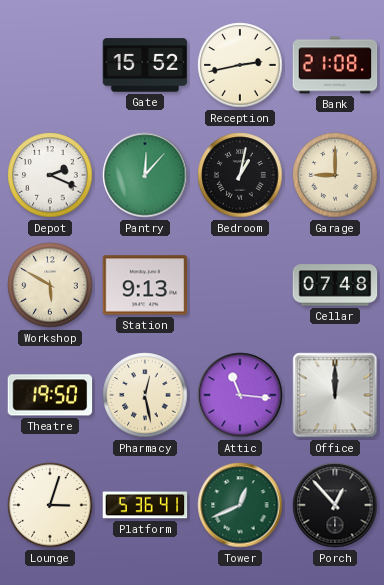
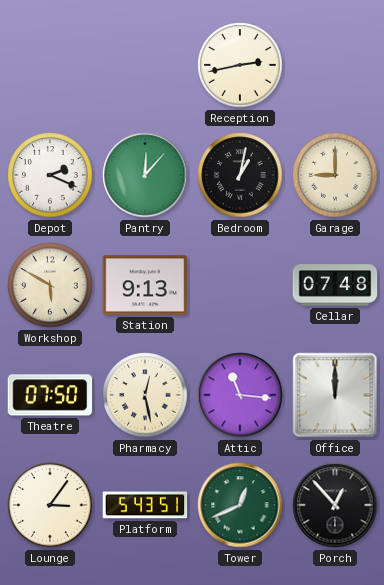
Gate: 15:52 -> none (145, 65)
Bank: 21:08 -> none (335, 65)
Theatre: 19:50 -> 07:50 (50, 395)
Lounge: 3:03 -> 3:06 (50, 505)
Platform: 5:36 -> 5:43 (145, 505)
